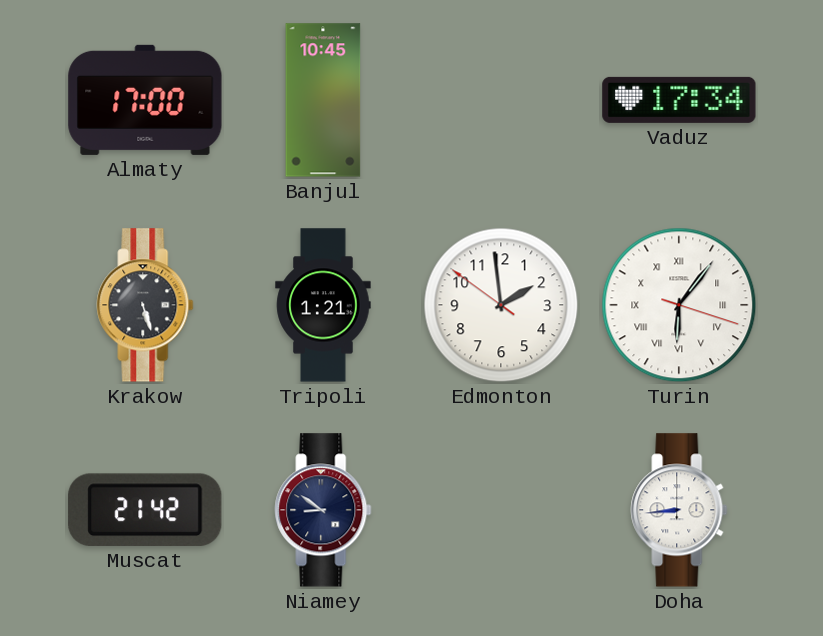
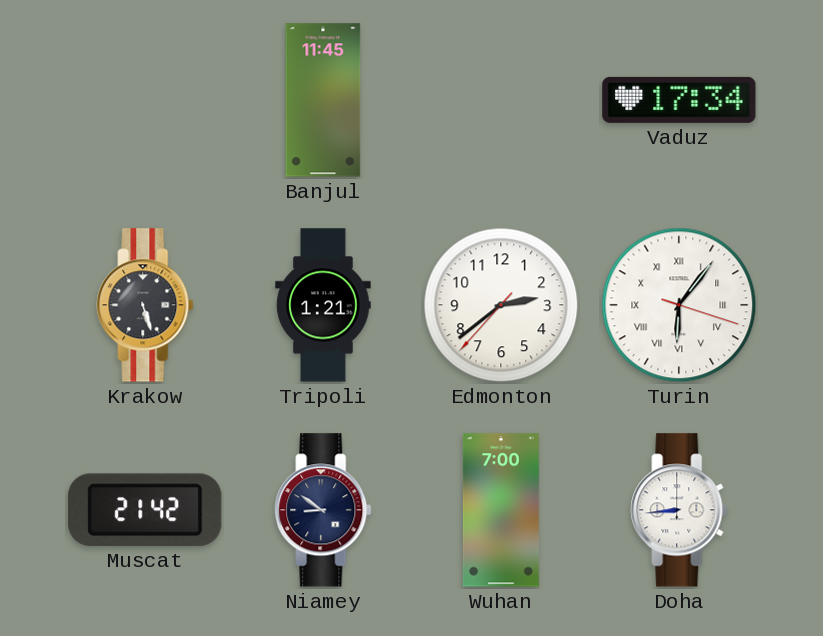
Almaty: 17:00 -> none (145, 100)
Banjul: 10:45 -> 11:45 (323, 100)
Edmonton: 1:58 -> 2:38 (501, 305)
Wuhan: none -> 7:00 (501, 510)
